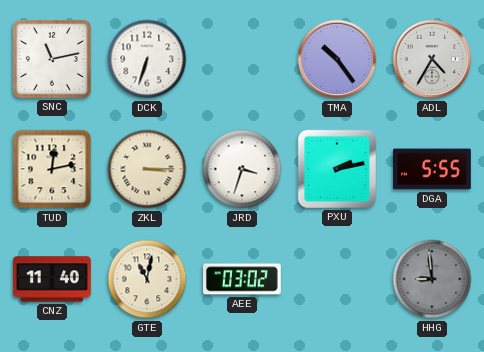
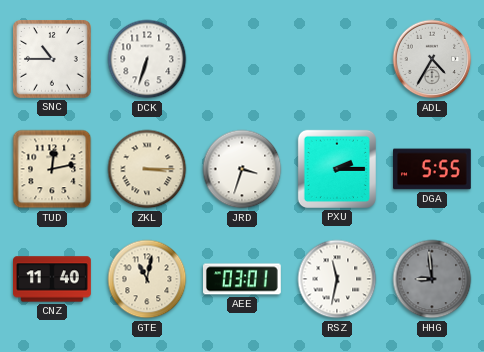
SNC: 11:13 -> 10:45 (53, 60)
TMA: 10:24 -> none (337, 59)
PXU: 2:13 -> 2:15 (337, 169)
AEE: 03:02 -> 03:01 (243, 279)
RSZ: none -> 11:32 (337, 279)
